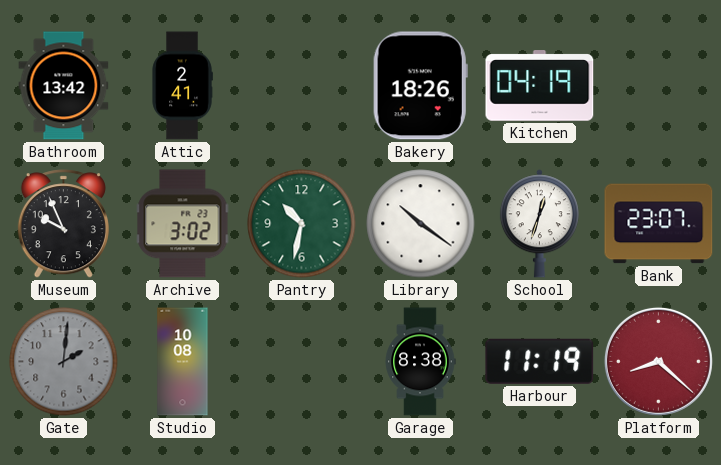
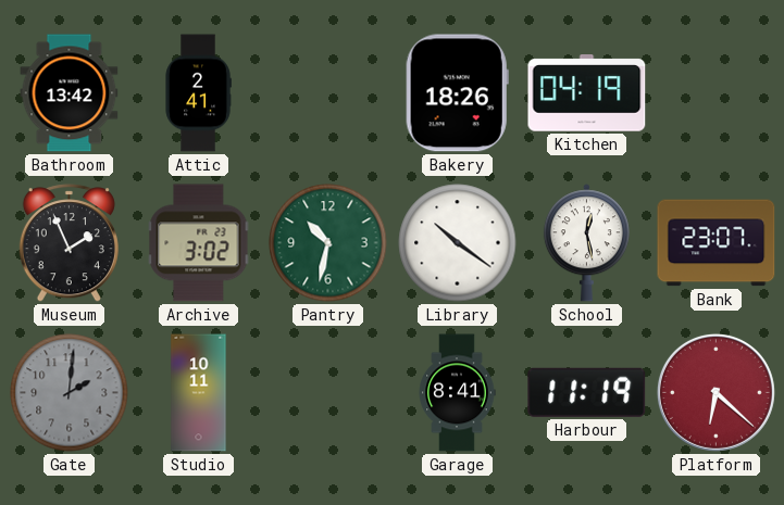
Museum: 9:56 -> 1:56 (69, 243)
School: 12:33 -> 12:28 (586, 243)
Studio: 10:08 -> 10:11 (199, 393)
Garage: 8:38 -> 8:41 (457, 393)
Platform: 8:22 -> 6:22 (715, 392)
